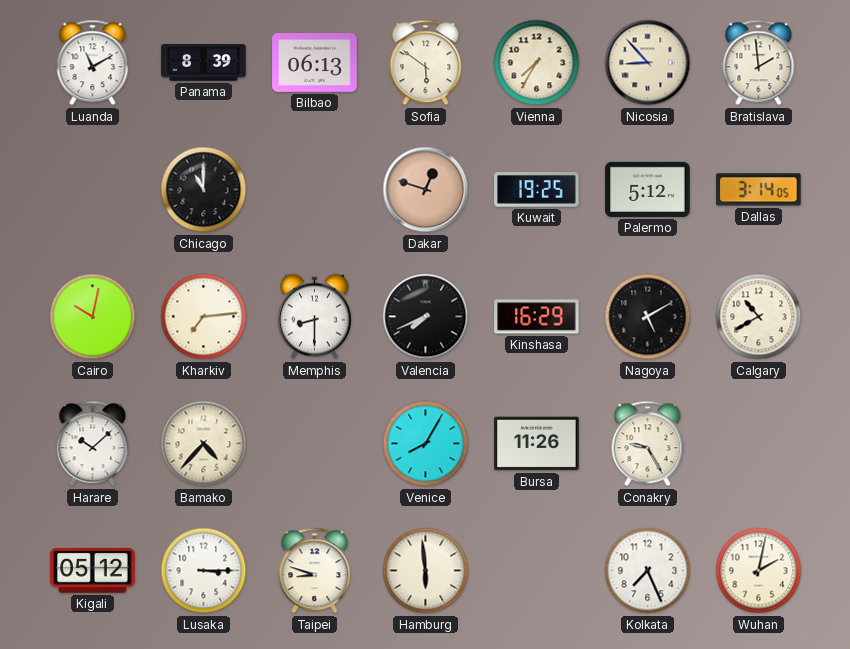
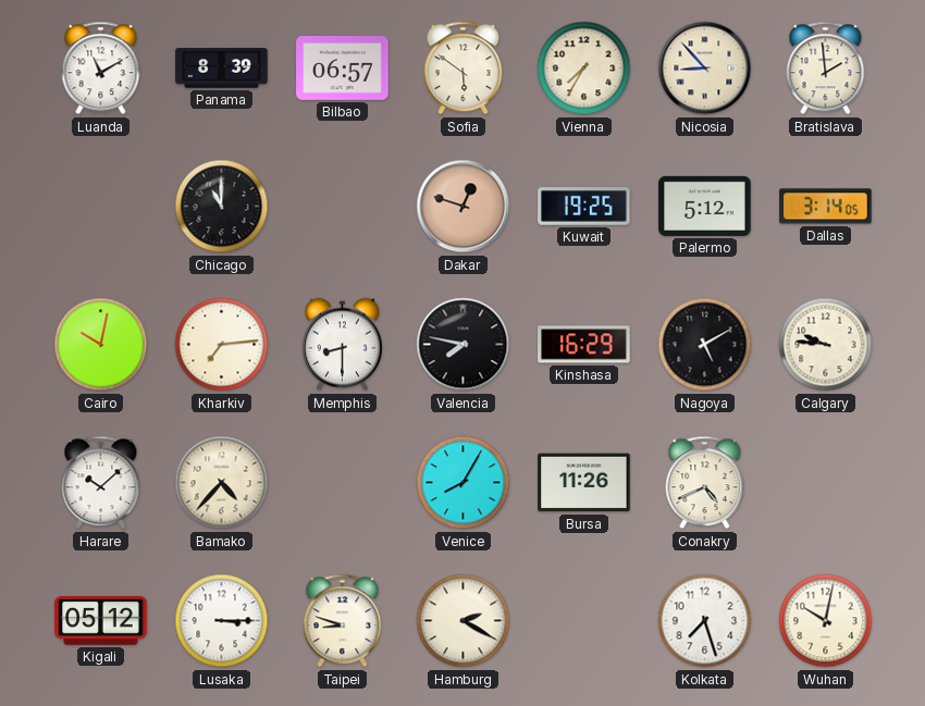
Bilbao: 06:13 -> 06:57 (343, 69)
Valencia: 7:41 -> 7:47 (464, 345)
Calgary: 10:40 -> 9:46 (826, 345)
Conakry: 9:25 -> 4:41 (705, 483)
Hamburg: 5:59 -> 2:20 (464, 621)
Kolkata: 7:26 -> 7:27 (705, 621)
Wuhan: 2:02 -> 10:02 (826, 621)
